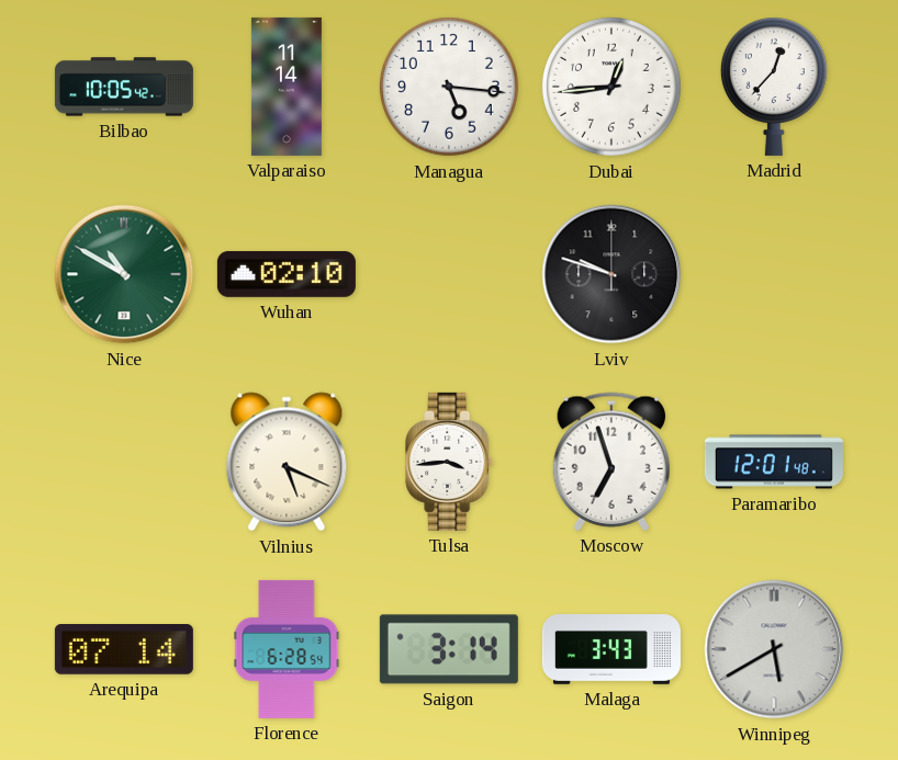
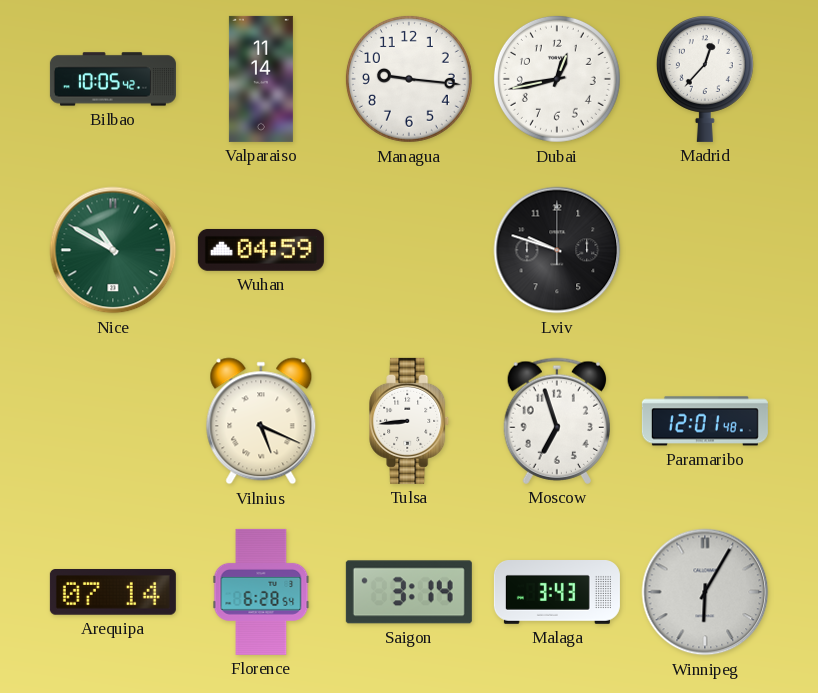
Managua: 5:16 -> 9:16 (409, 79)
Dubai: 12:44 -> 12:43 (557, 79)
Wuhan: 02:10 -> 04:59 (261, 250)
Tulsa: 3:44 -> 8:44 (410, 421)
Winnipeg: 5:40 -> 6:05 (705, 592)
